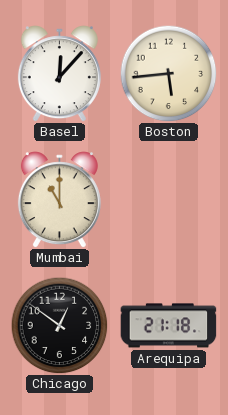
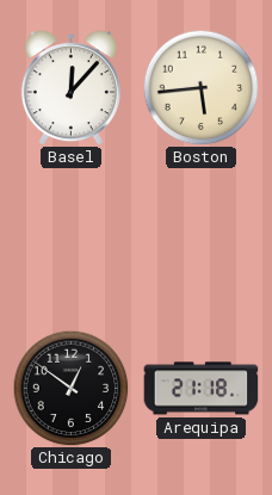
Mumbai: 11:00 -> none (59, 200)
